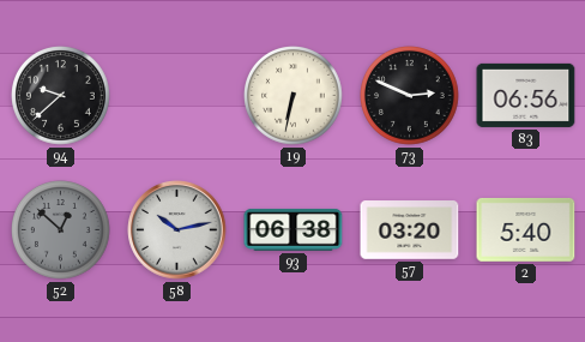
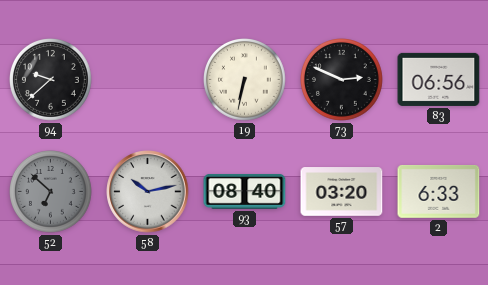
52: 12:52 -> 6:52 (51, 192)
93: 06:38 -> 08:40 (245, 192)
2: 5:40 -> 6:33 (439, 191)
